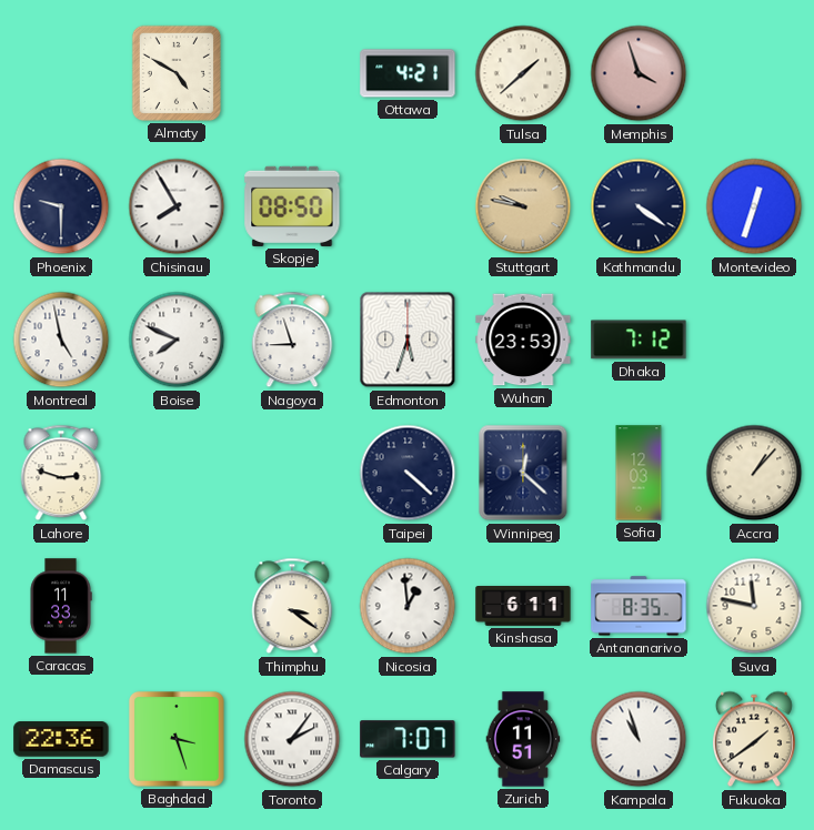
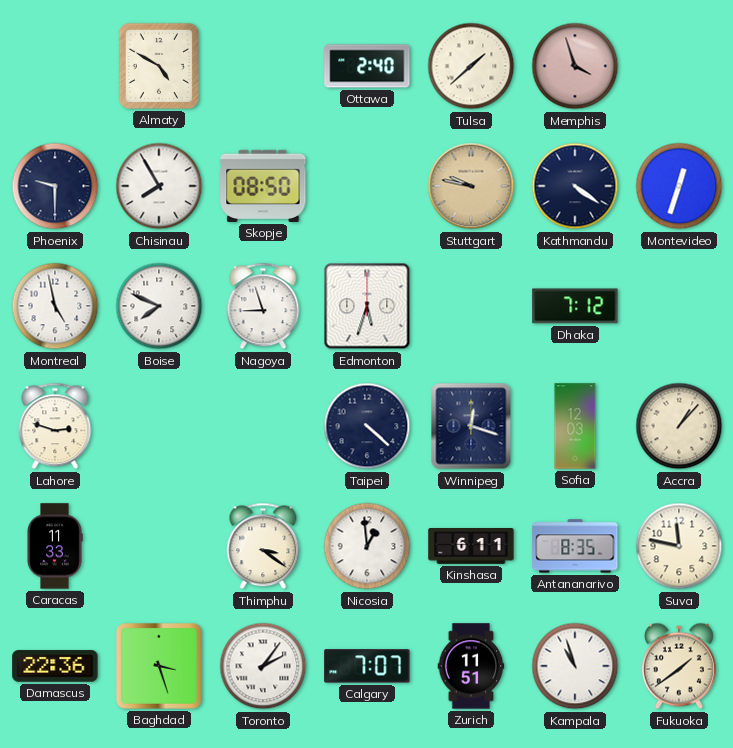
Ottawa: 4:21 -> 2:40 (367, 66)
Wuhan: 23:53 -> none (523, 340)
Winnipeg: 12:22 -> 12:18 (471, 426)
